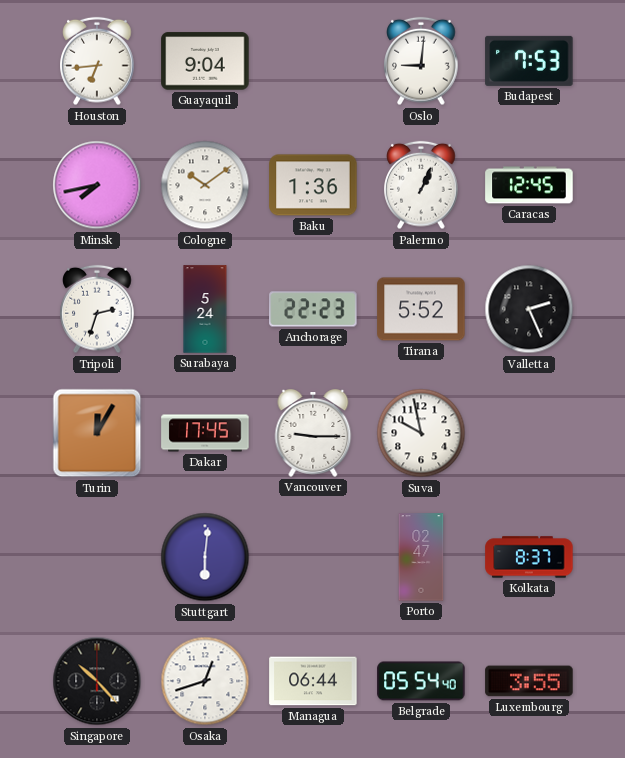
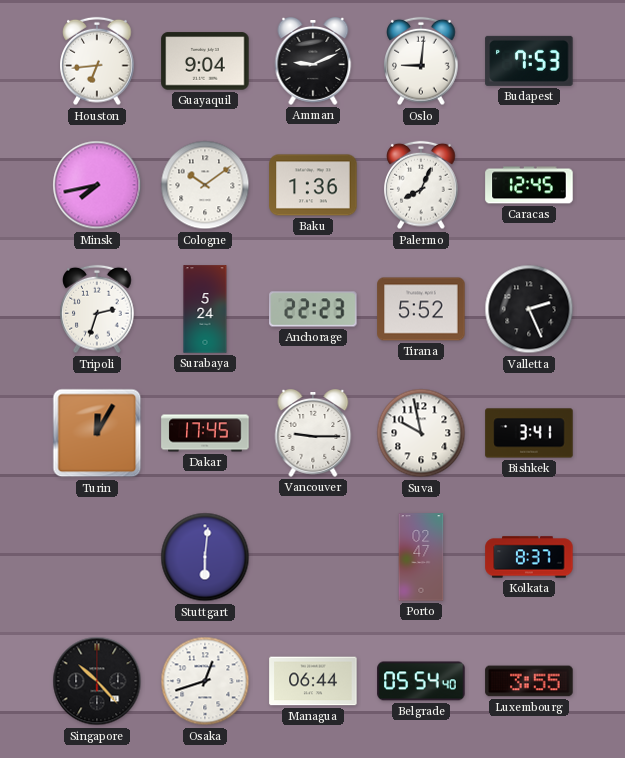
Amman: none -> 9:11 (313, 61)
Palermo: 1:04 -> 8:04 (421, 185)
Bishkek: none -> 3:41 (529, 433)
